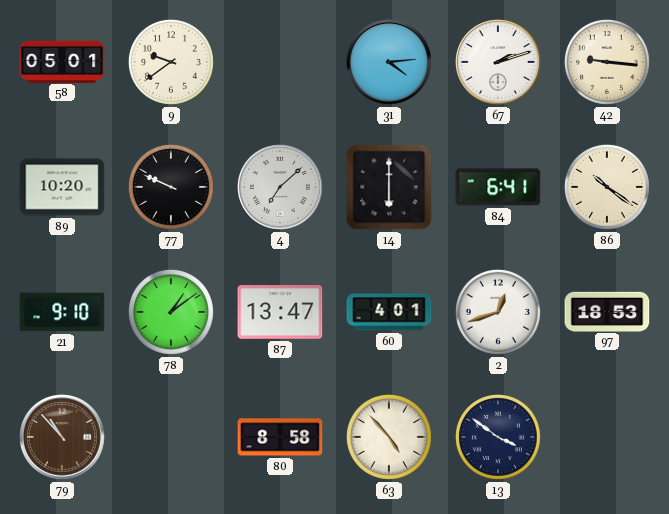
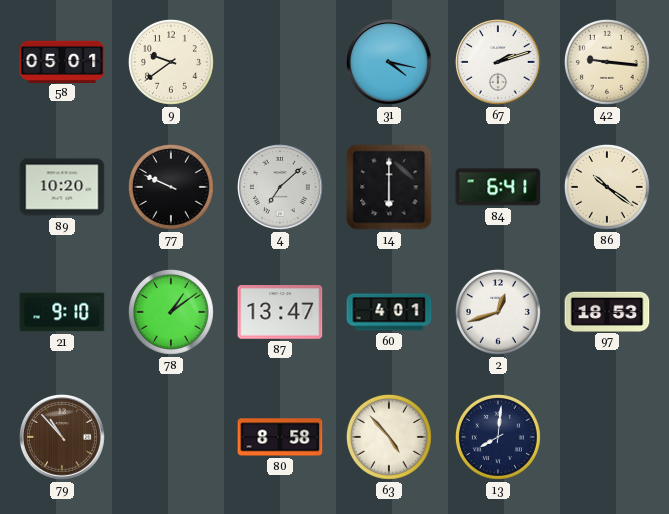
31: 4:14 -> 4:17 (390, 63)
13: 3:51 -> 8:01 (498, 437)
